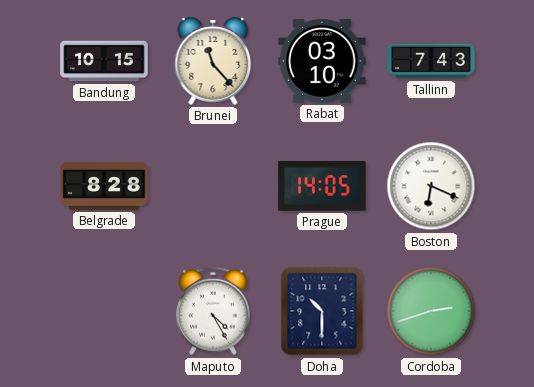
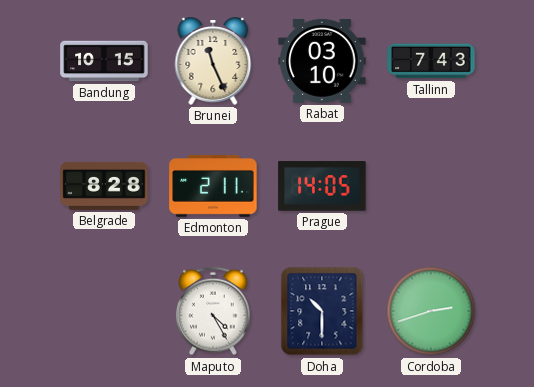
Brunei: 11:23 -> 11:26 (213, 61)
Edmonton: none -> 2:11 (213, 187)
Boston: 6:19 -> none (431, 186)
